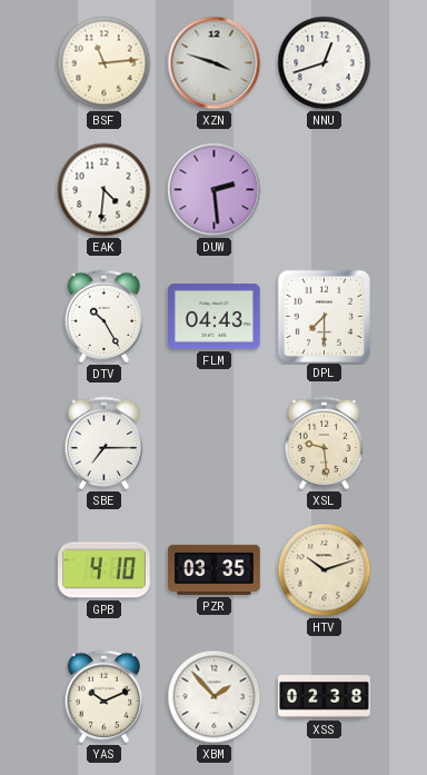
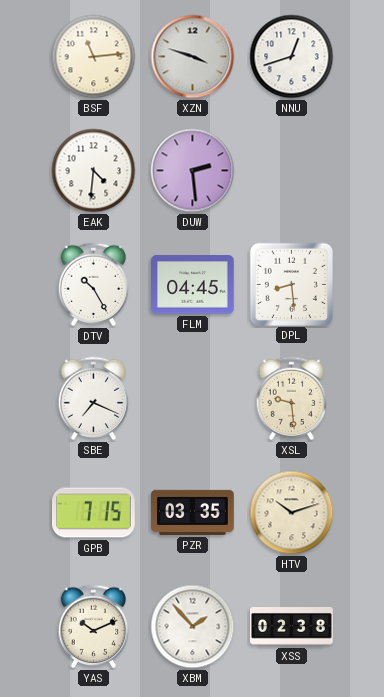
FLM: 04:43 -> 04:45 (193, 285)
DPL: 7:30 -> 8:29 (291, 284)
SBE: 7:15 -> 7:19 (94, 399)
GPB: 4:10 -> 7:15 (94, 513)
